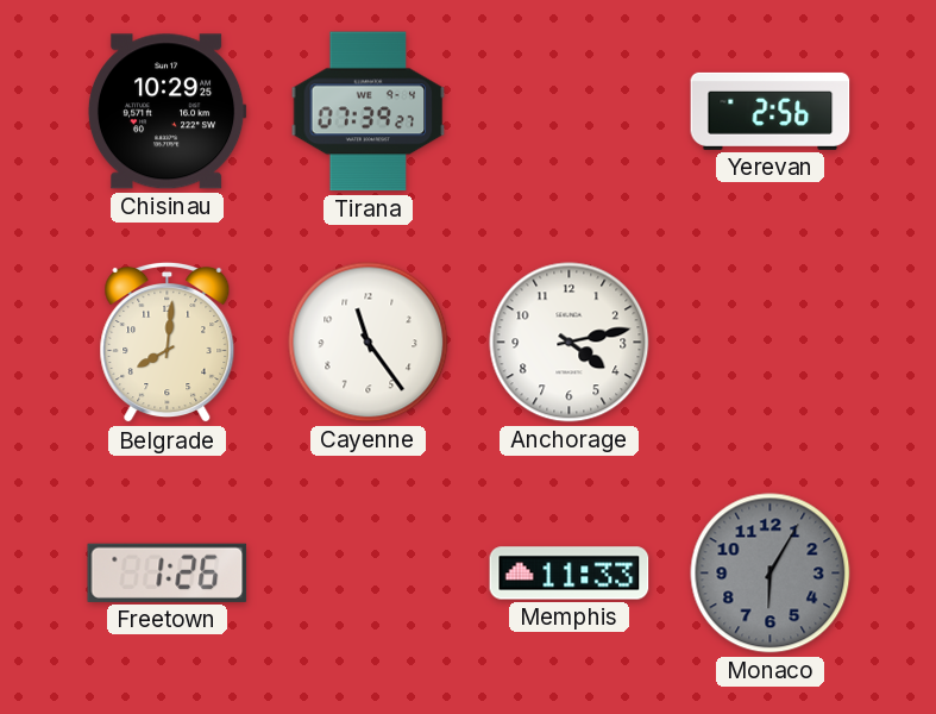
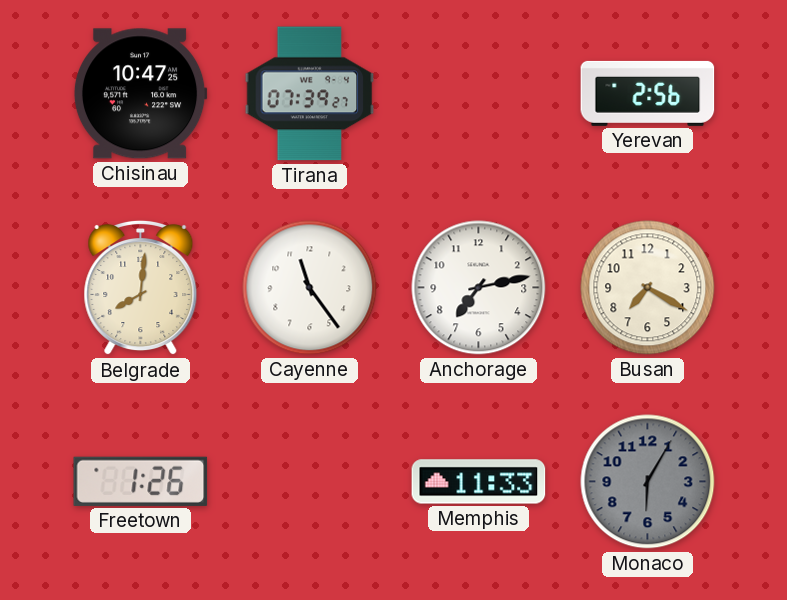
Chisinau: 10:29 -> 10:47 (140, 94)
Anchorage: 4:13 -> 7:13 (479, 288)
Busan: none -> 7:20 (648, 288)
